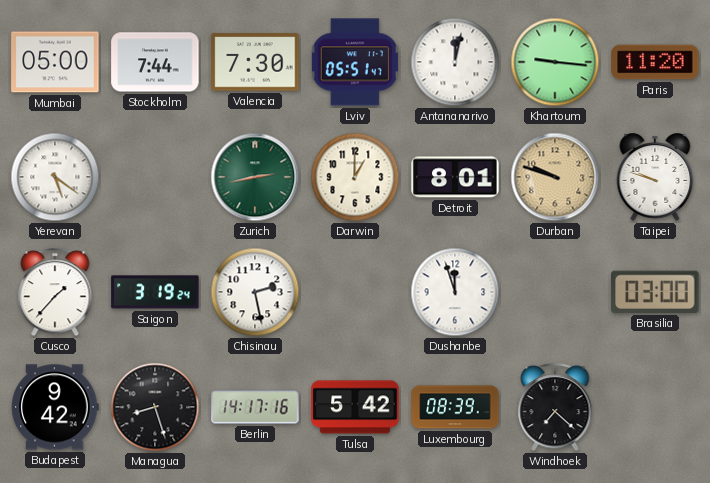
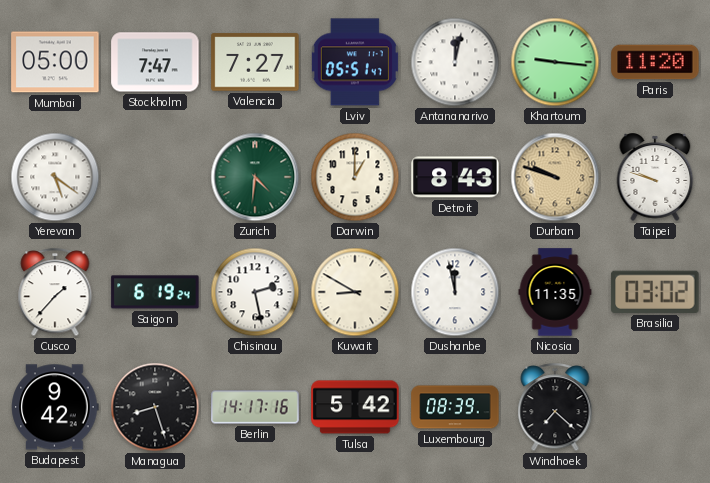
Stockholm: 7:44 -> 7:47 (155, 62)
Valencia: 7:30 -> 7:27 (255, 62)
Zurich: 2:43 -> 4:31 (255, 177)
Detroit: 8:01 -> 8:43 (455, 177)
Saigon: 3:19 -> 6:19 (155, 292)
Kuwait: none -> 8:50 (355, 292)
Dushanbe: 11:57 -> 11:58 (455, 292)
Nicosia: none -> 11:35 (555, 292)
Brasilia: 03:00 -> 03:02 (655, 292)
